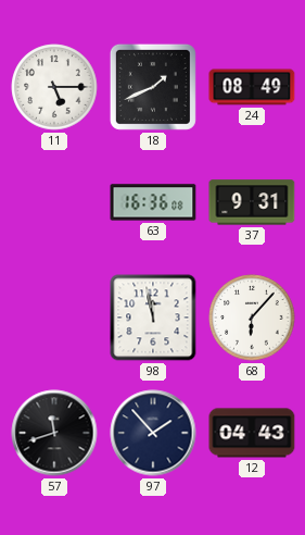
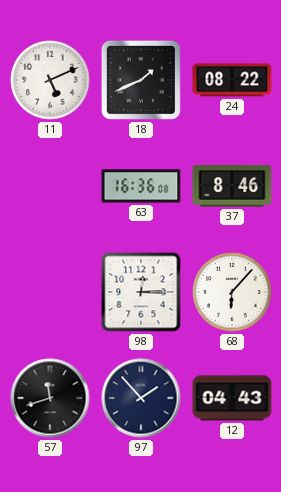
11: 5:15 -> 5:11 (50, 80)
24: 08:49 -> 08:22 (232, 80)
37: 9:31 -> 8:46 (232, 186)
98: 11:58 -> 12:15 (141, 292)
